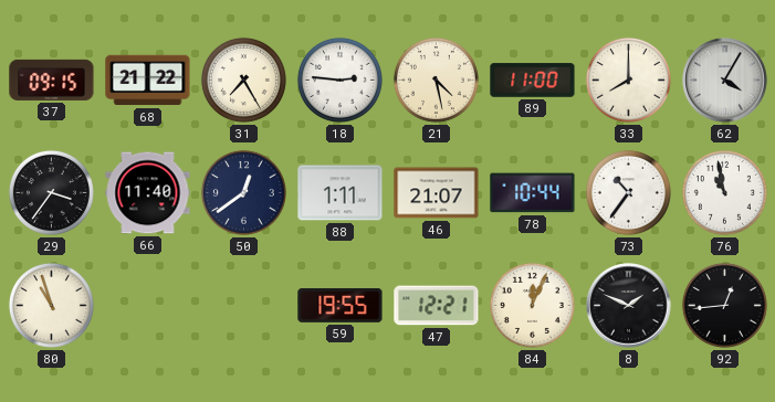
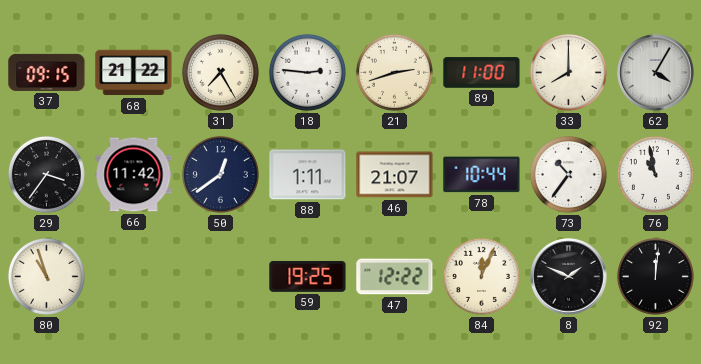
21: 4:28 -> 2:42 (394, 72)
66: 11:40 -> 11:42 (134, 175)
59: 19:55 -> 19:25 (308, 276)
47: 12:21 -> 12:22 (395, 277)
92: 12:44 -> 12:01 (655, 276)
